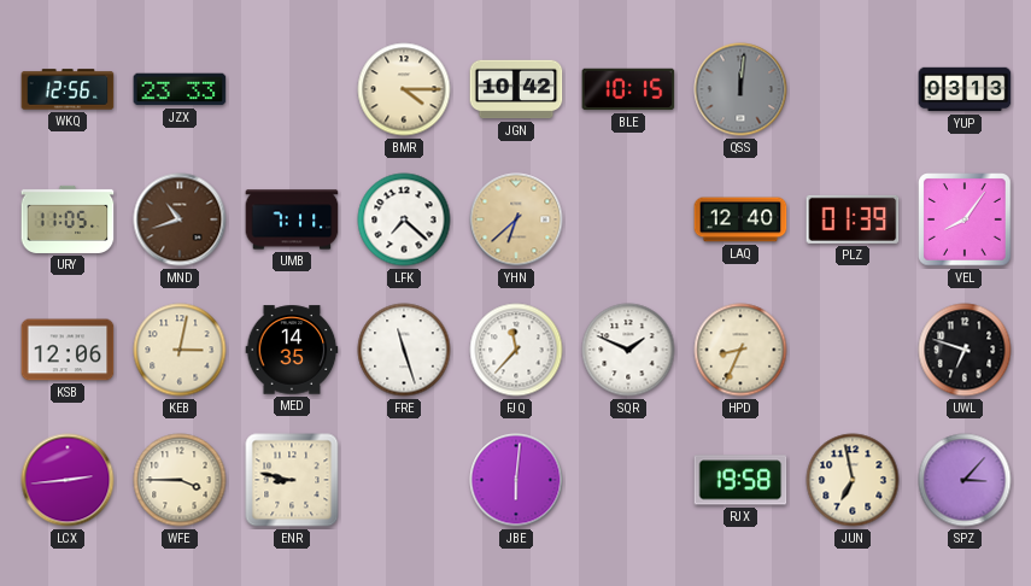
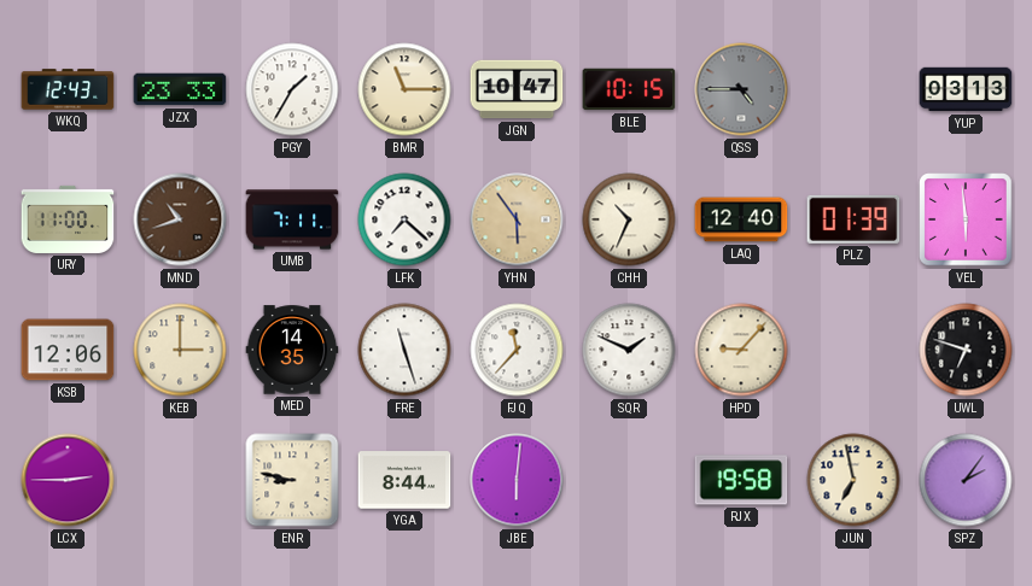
WKQ: 12:56 -> 12:43 (68, 89)
PGY: none -> 1:35 (292, 89)
BMR: 4:15 -> 11:15 (404, 89)
JGN: 10:42 -> 10:47 (517, 89)
QSS: 12:01 -> 4:45 (741, 89)
URY: 11:05 -> 11:00 (68, 219)
YHN: 6:38 -> 5:54 (517, 219)
CHH: none -> 10:34 (629, 219)
VEL: 8:06 -> 5:59 (966, 219)
KEB: 3:02 -> 3:00 (180, 350)
HPD: 8:34 -> 9:07 (741, 350)
LCX: 2:44 -> 2:45 (68, 480)
WFE: 3:45 -> none (180, 480)
YGA: none -> 8:44 (404, 480)
SPZ: 3:07 -> 2:06 (966, 480)
